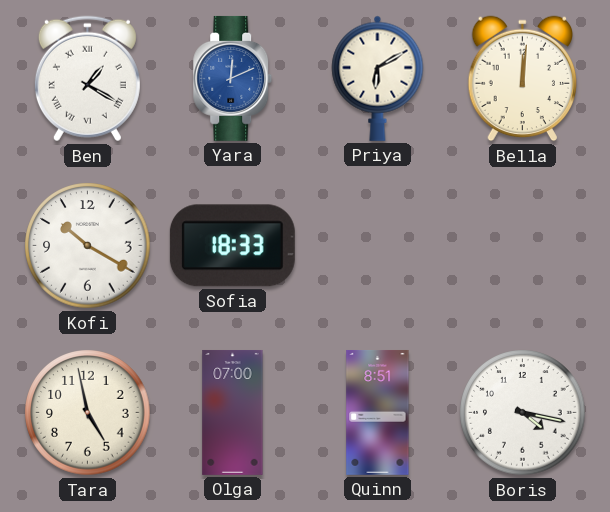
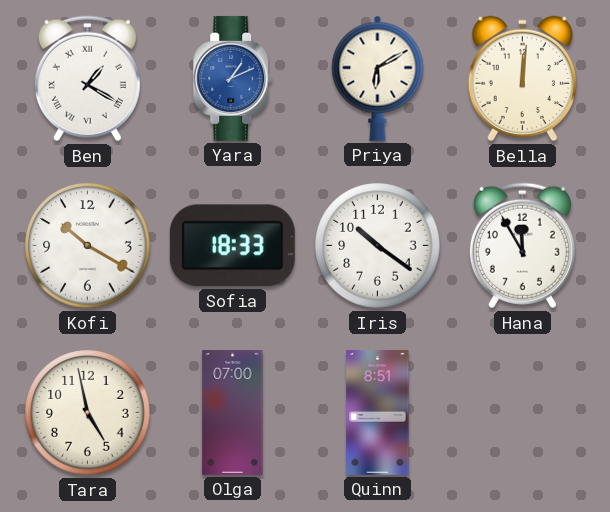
Yara: 12:11 -> 1:11 (233, 78)
Iris: none -> 10:21 (378, 246)
Hana: none -> 11:55 (522, 246)
Boris: 4:17 -> none (523, 413)
